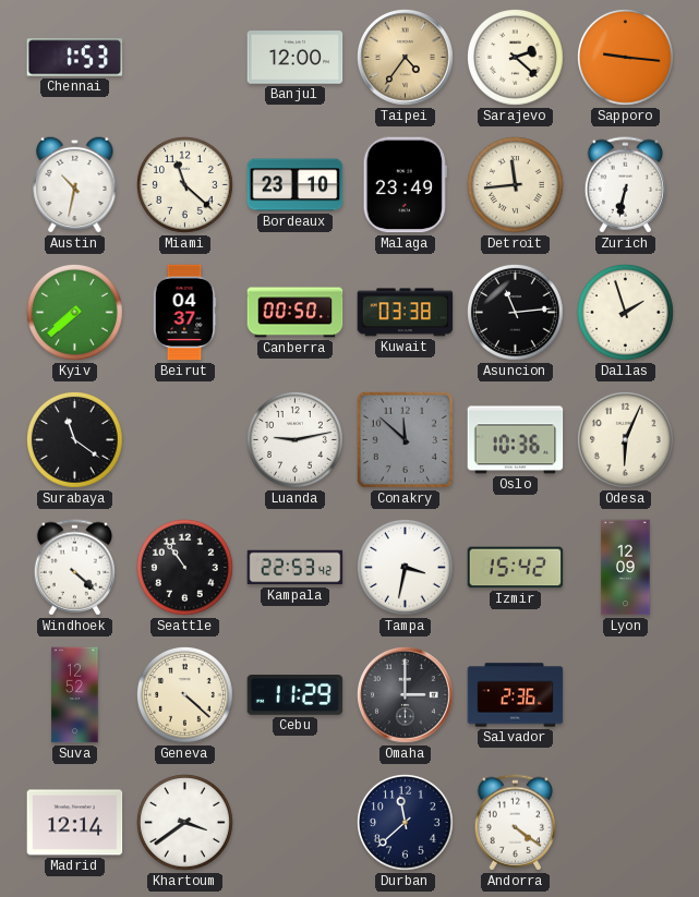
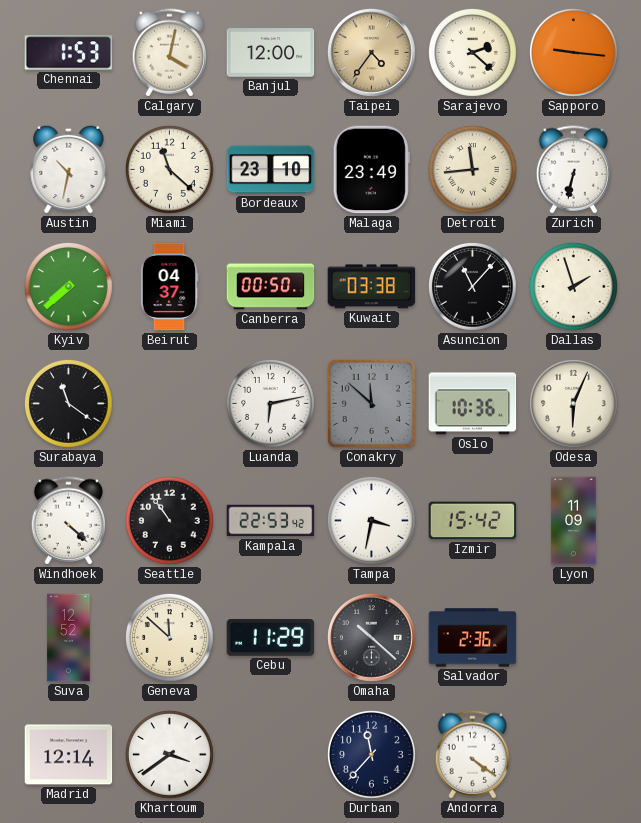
Calgary: none -> 4:02 (169, 53)
Asuncion: 11:14 -> 11:07 (473, 287)
Luanda: 9:13 -> 6:13 (271, 404)
Lyon: 12:09 -> 11:09 (574, 521)
Geneva: 4:22 -> 11:52 (170, 638)
Omaha: 3:00 -> 10:22 (372, 638)
Durban: 11:38 -> 11:37 (372, 755)
